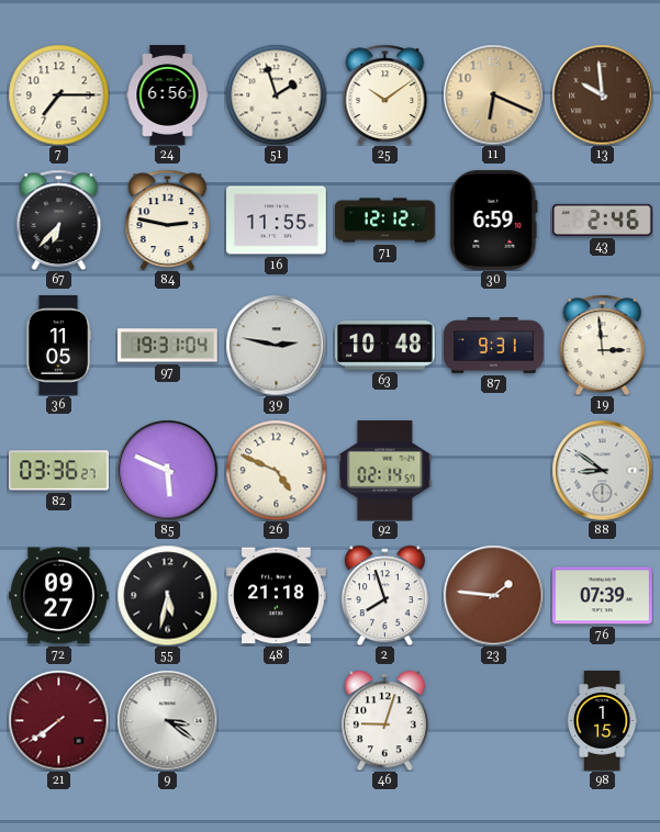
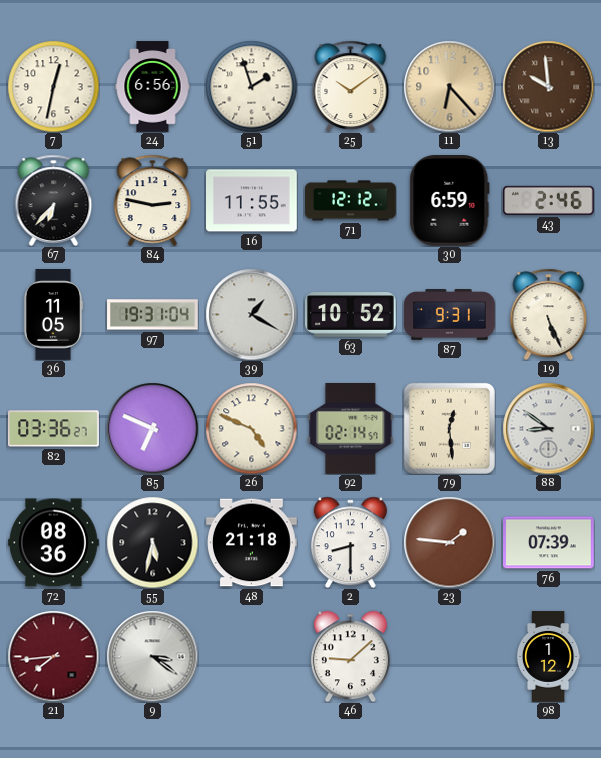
7: 7:15 -> 12:32 (53, 86)
11: 6:19 -> 6:23 (449, 86)
39: 2:47 -> 1:20 (251, 314)
63: 10:48 -> 10:52 (351, 315)
19: 2:59 -> 5:26 (549, 314)
85: 5:49 -> 6:49 (152, 428)
79: none -> 12:29 (449, 428)
72: 09:27 -> 08:36 (54, 543)
2: 7:57 -> 8:30 (350, 542)
21: 7:39 -> 7:44 (53, 656)
46: 9:03 -> 9:08 (350, 656)
98: 1:15 -> 1:12 (548, 657)
